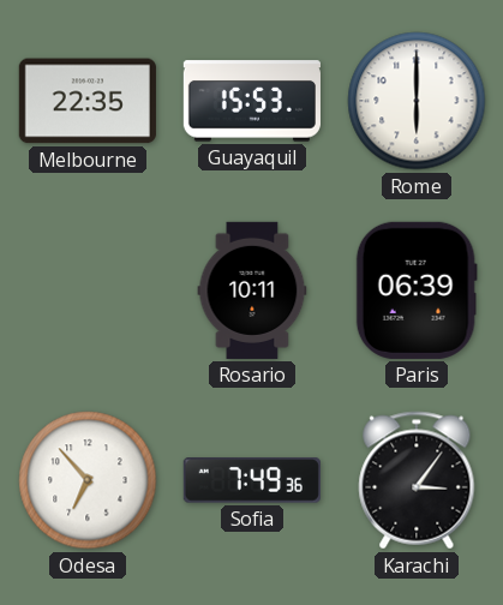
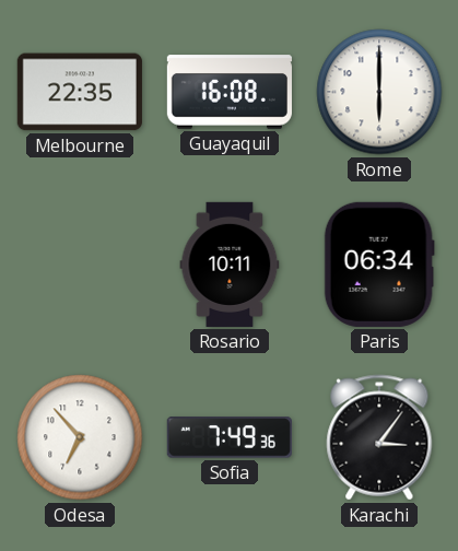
Guayaquil: 15:53 -> 16:08 (230, 92)
Paris: 06:39 -> 06:34 (379, 265)
